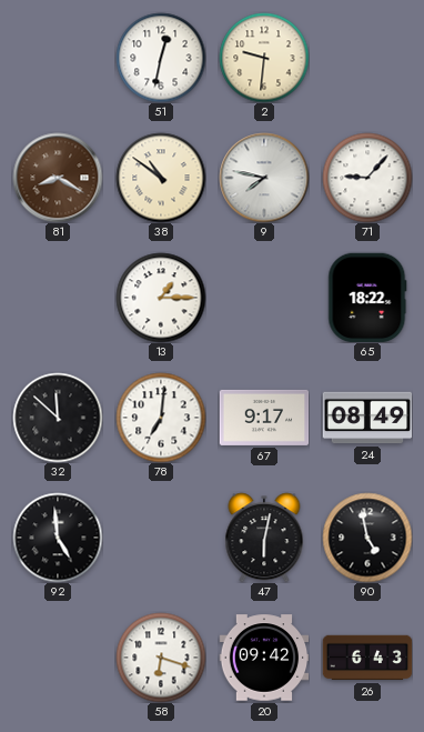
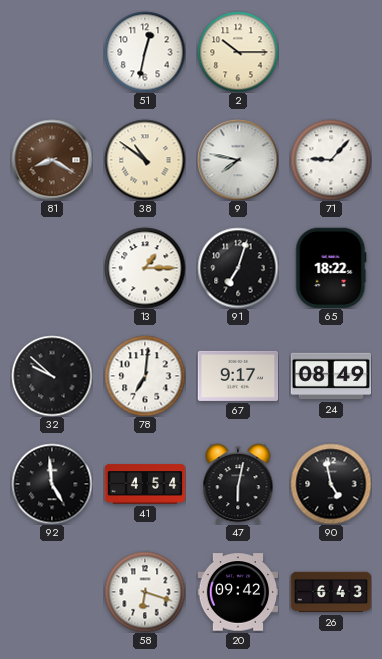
2: 9:31 -> 10:15 (238, 52)
91: none -> 7:03 (238, 268)
32: 11:52 -> 9:52 (52, 376)
41: none -> 4:54 (145, 484)
